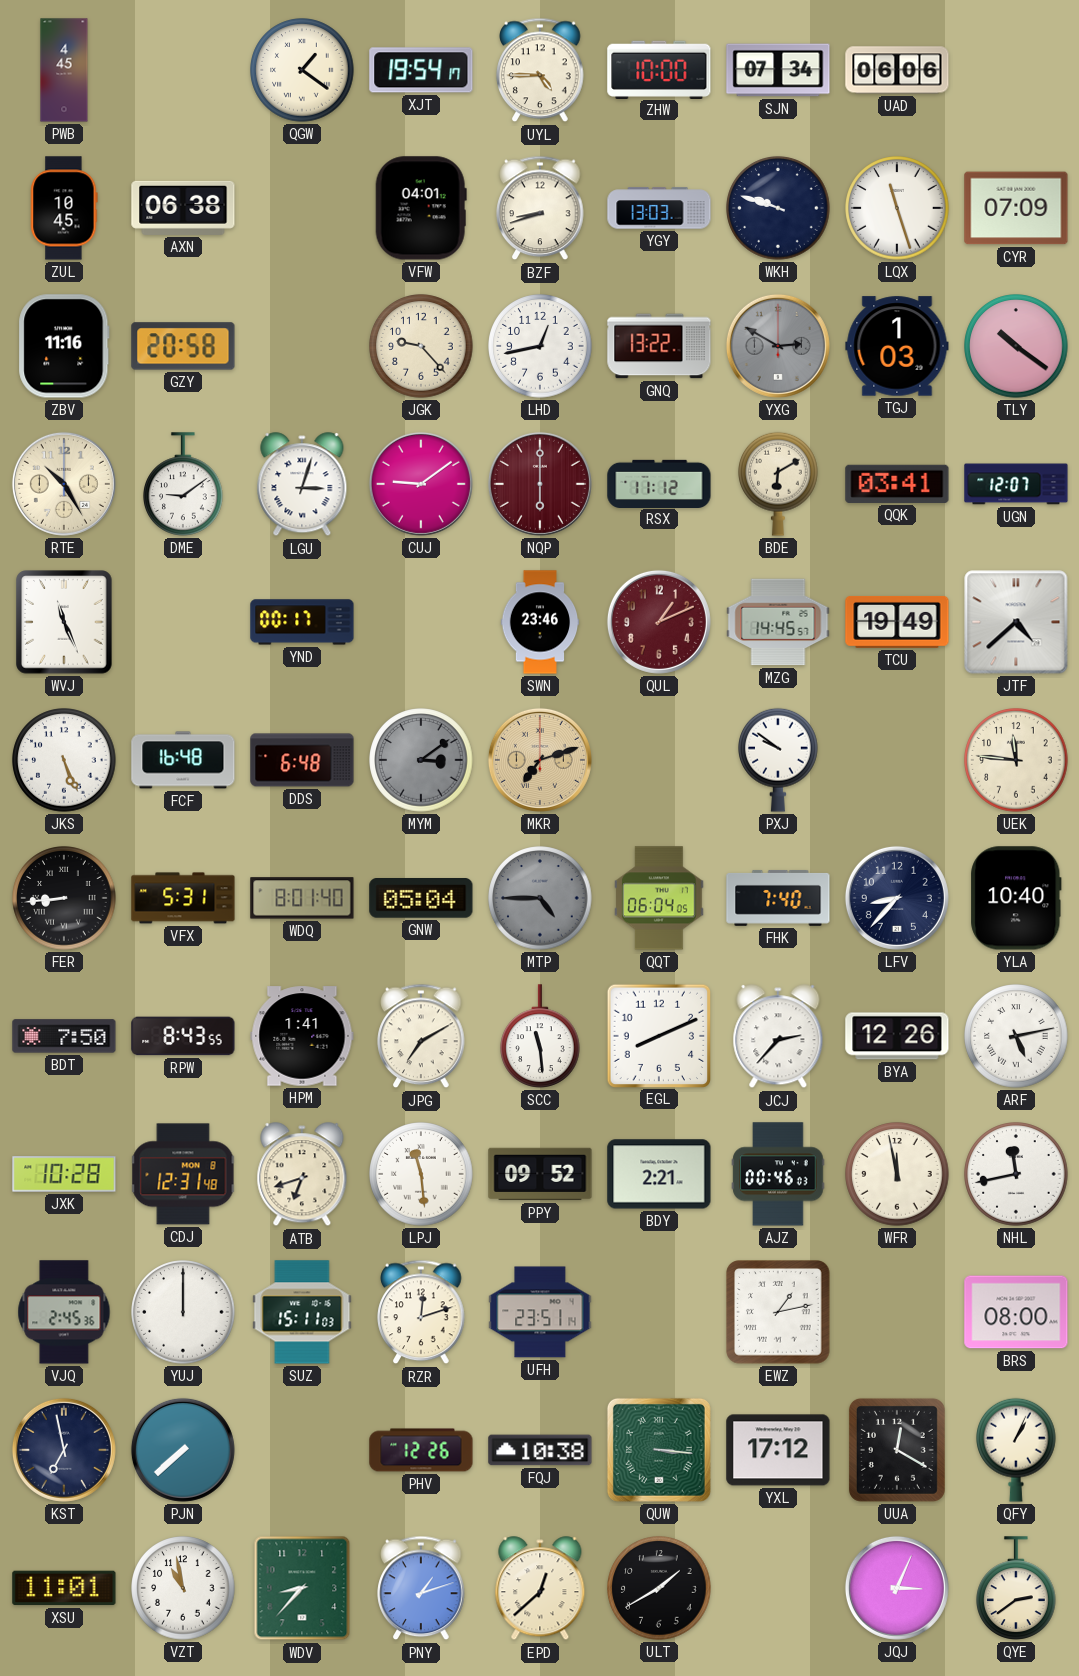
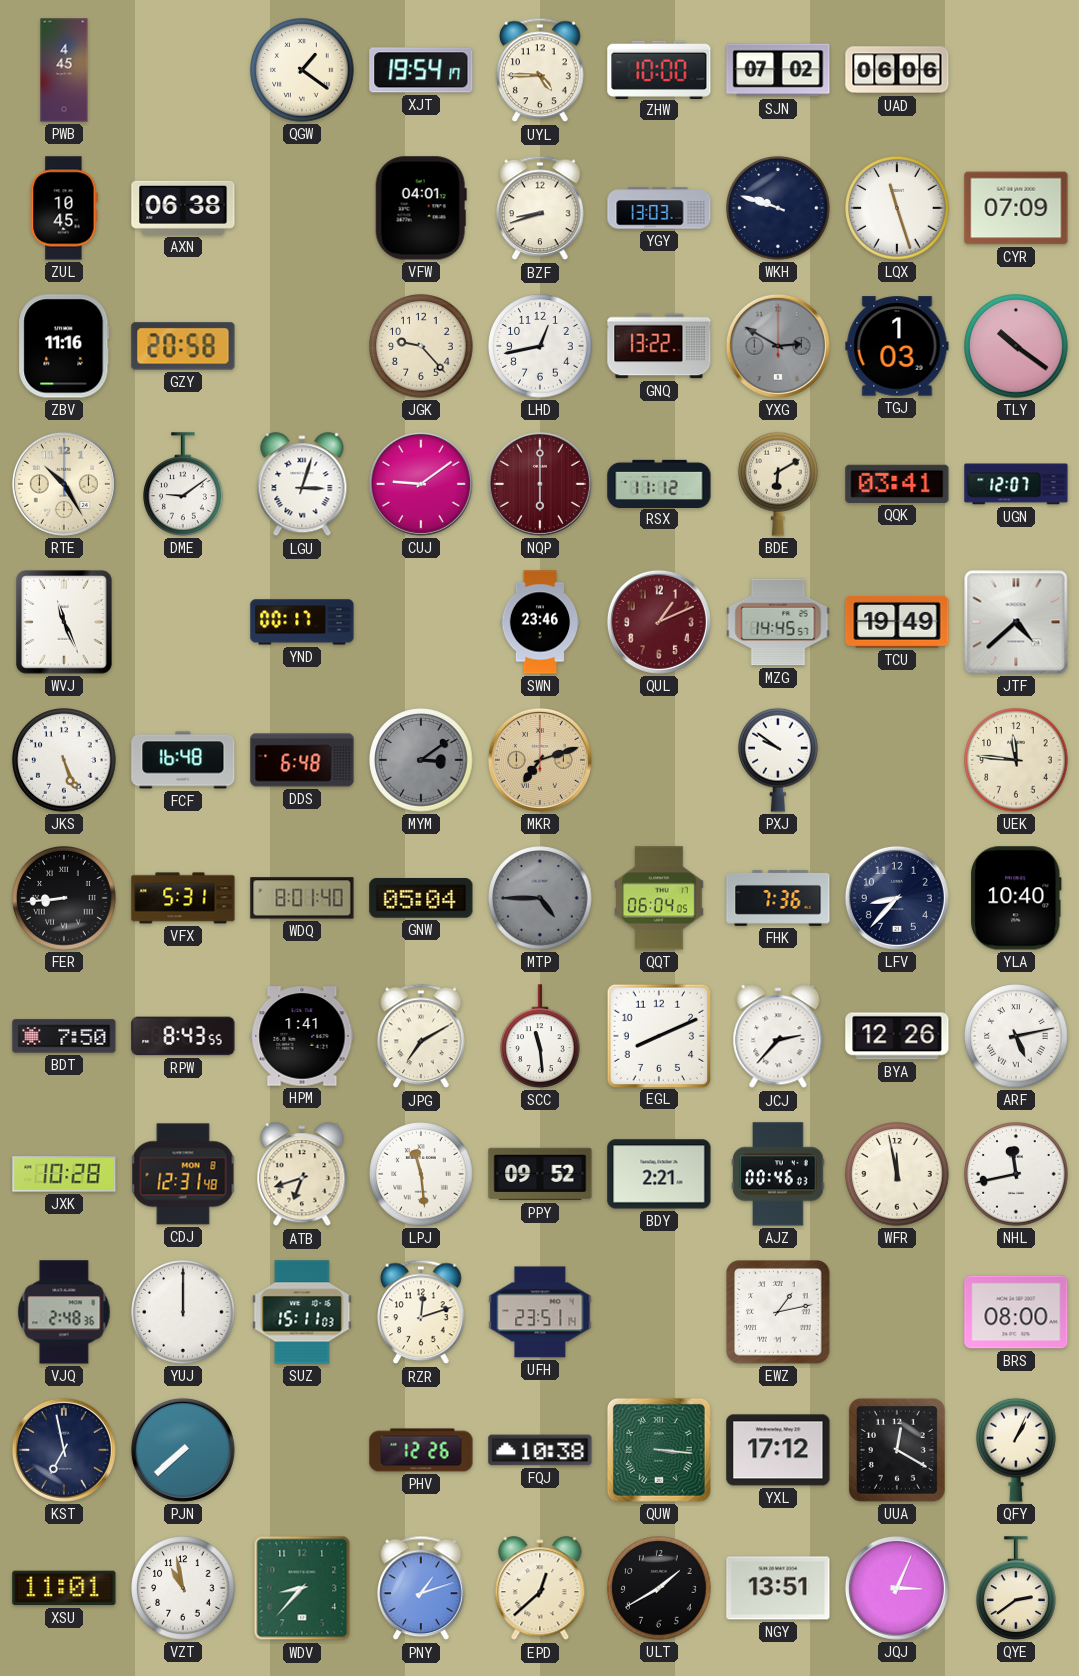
SJN: 07:34 -> 07:02 (778, 70)
FHK: 7:40 -> 7:36 (778, 898)
VJQ: 2:45 -> 2:48 (64, 1312)
NGY: none -> 13:51 (778, 1588)
